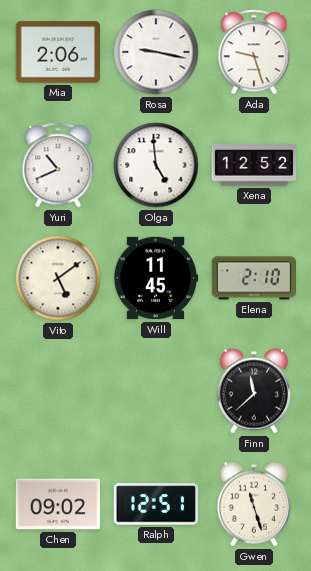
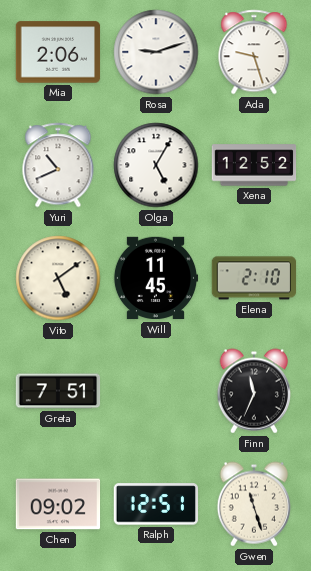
Rosa: 9:17 -> 9:12 (156, 52)
Olga: 4:59 -> 5:05 (156, 165)
Greta: none -> 7:51 (58, 391)
Finn: 11:38 -> 11:34 (253, 391)
